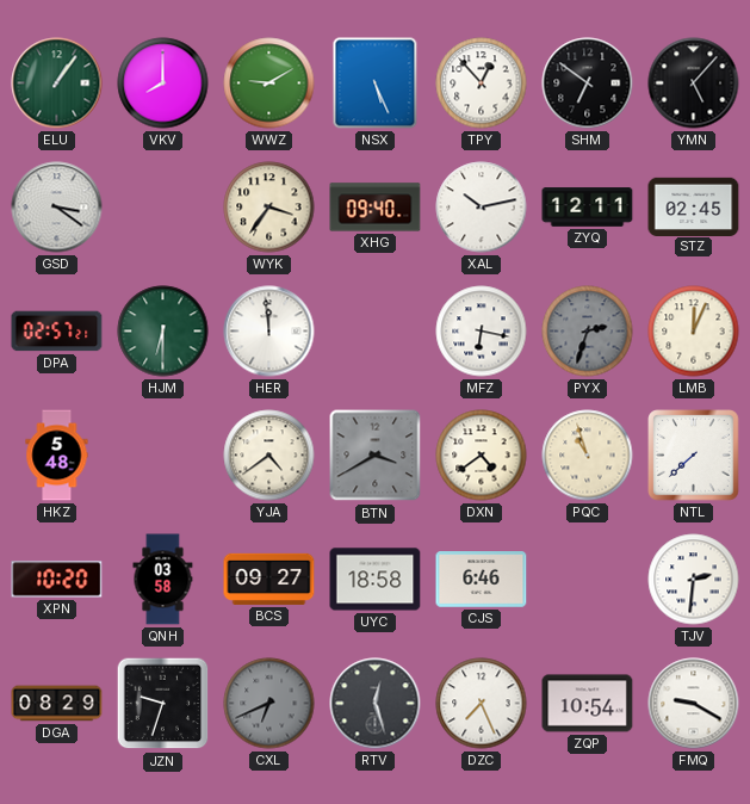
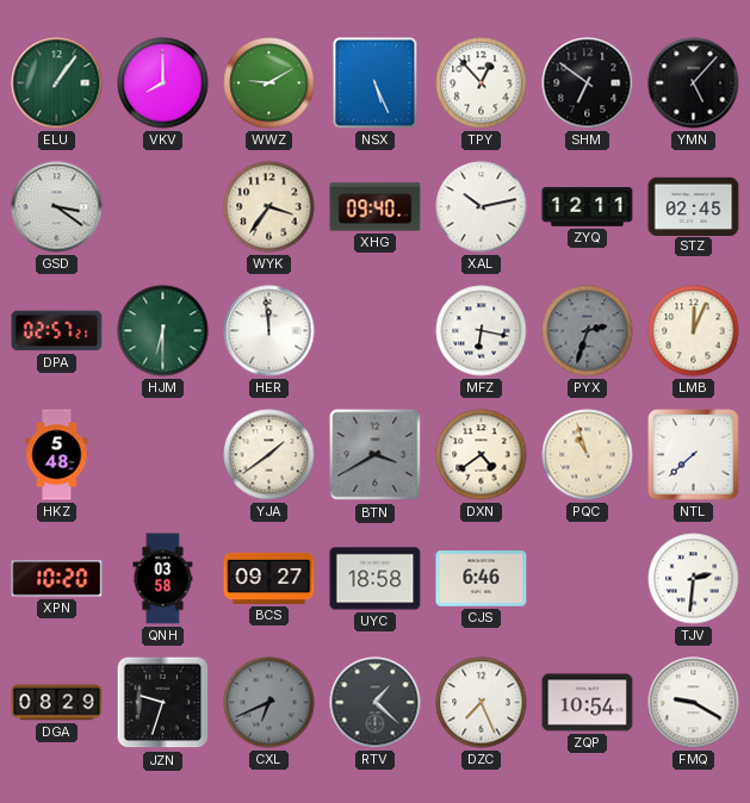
YJA: 4:39 -> 1:39 (269, 455)
RTV: 12:27 -> 1:22 (376, 703)
